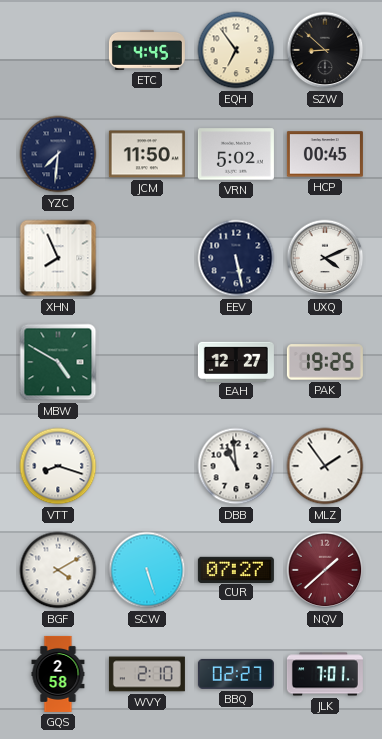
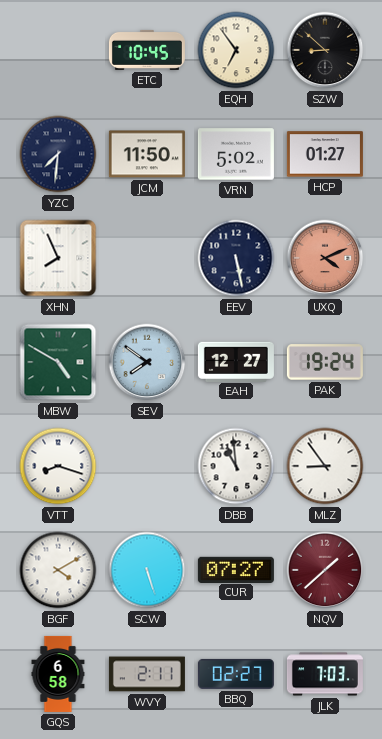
ETC: 4:45 -> 10:45 (147, 50)
HCP: 00:45 -> 01:27 (325, 154)
UXQ dial: white -> salmon (325, 258)
SEV: none -> 7:51 (147, 362)
PAK: 19:25 -> 19:24 (325, 362)
MLZ: 1:54 -> 8:54 (325, 466)
GQS: 2:58 -> 6:58 (58, 674)
WVY: 2:10 -> 2:11 (147, 674)
JLK: 7:01 -> 7:03 (325, 674)
